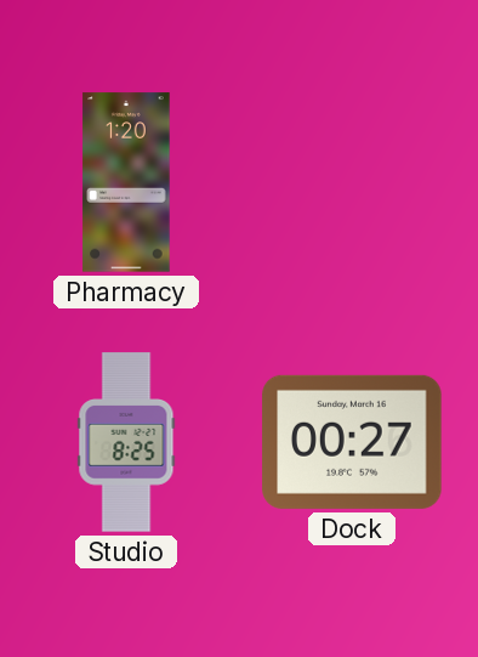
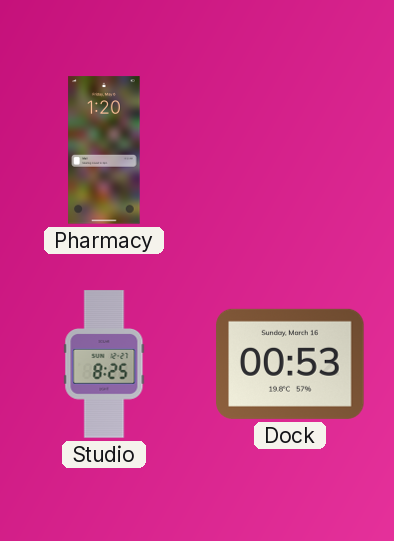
Dock: 00:27 -> 00:53 (290, 364)
